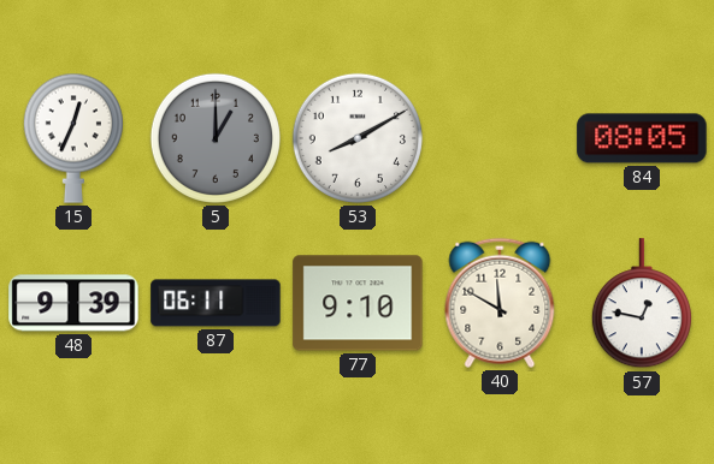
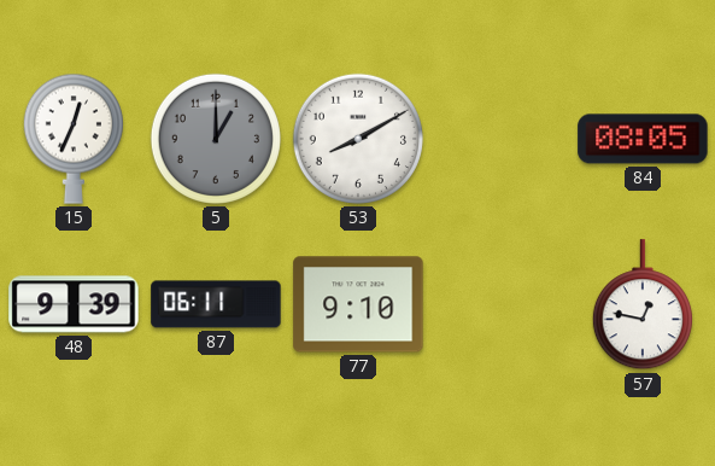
40: 11:50 -> none (500, 303)
